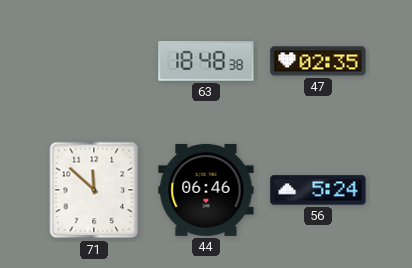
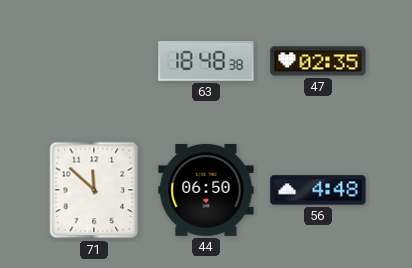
44: 06:46 -> 06:50 (206, 190)
56: 5:24 -> 4:48 (318, 190)
